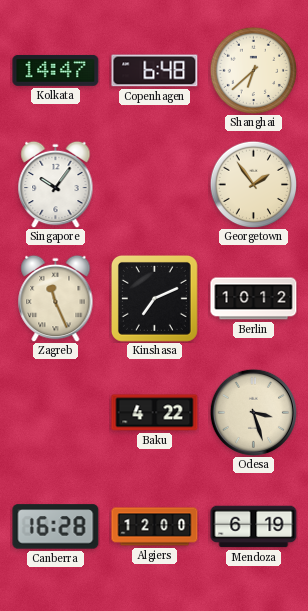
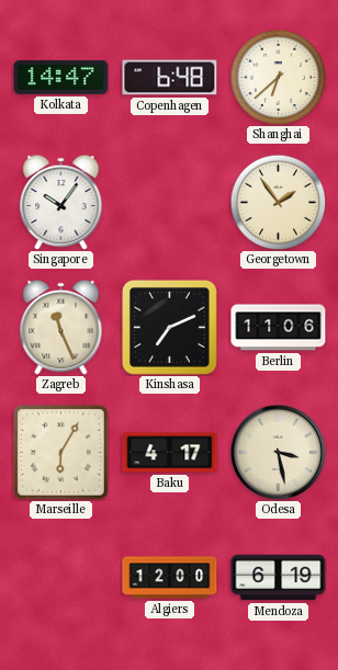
Berlin: 10:12 -> 11:06 (279, 328)
Marseille: none -> 6:05 (61, 453)
Baku: 4:22 -> 4:17 (170, 453)
Odesa: 3:27 -> 3:28 (278, 452)
Canberra: 16:28 -> none (56, 527)
